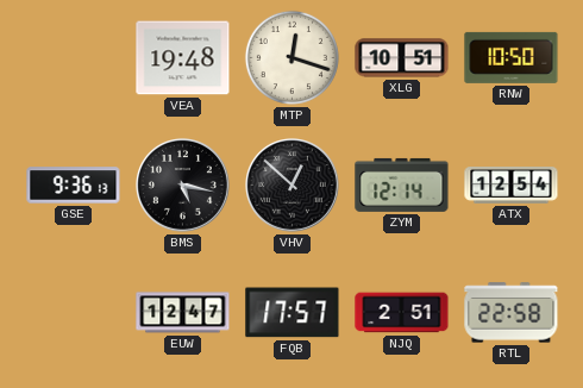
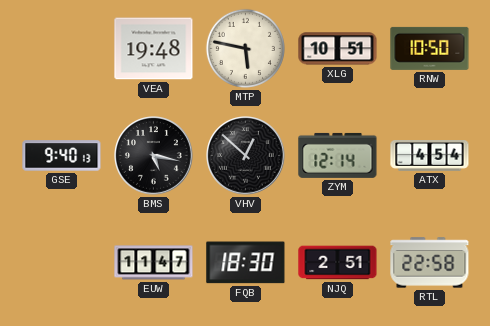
MTP: 12:18 -> 5:47 (245, 48)
GSE: 9:36 -> 9:40 (62, 156)
ATX: 12:54 -> 4:54 (430, 156)
EUW: 12:47 -> 11:47 (154, 263)
FQB: 17:57 -> 18:30 (246, 263)
